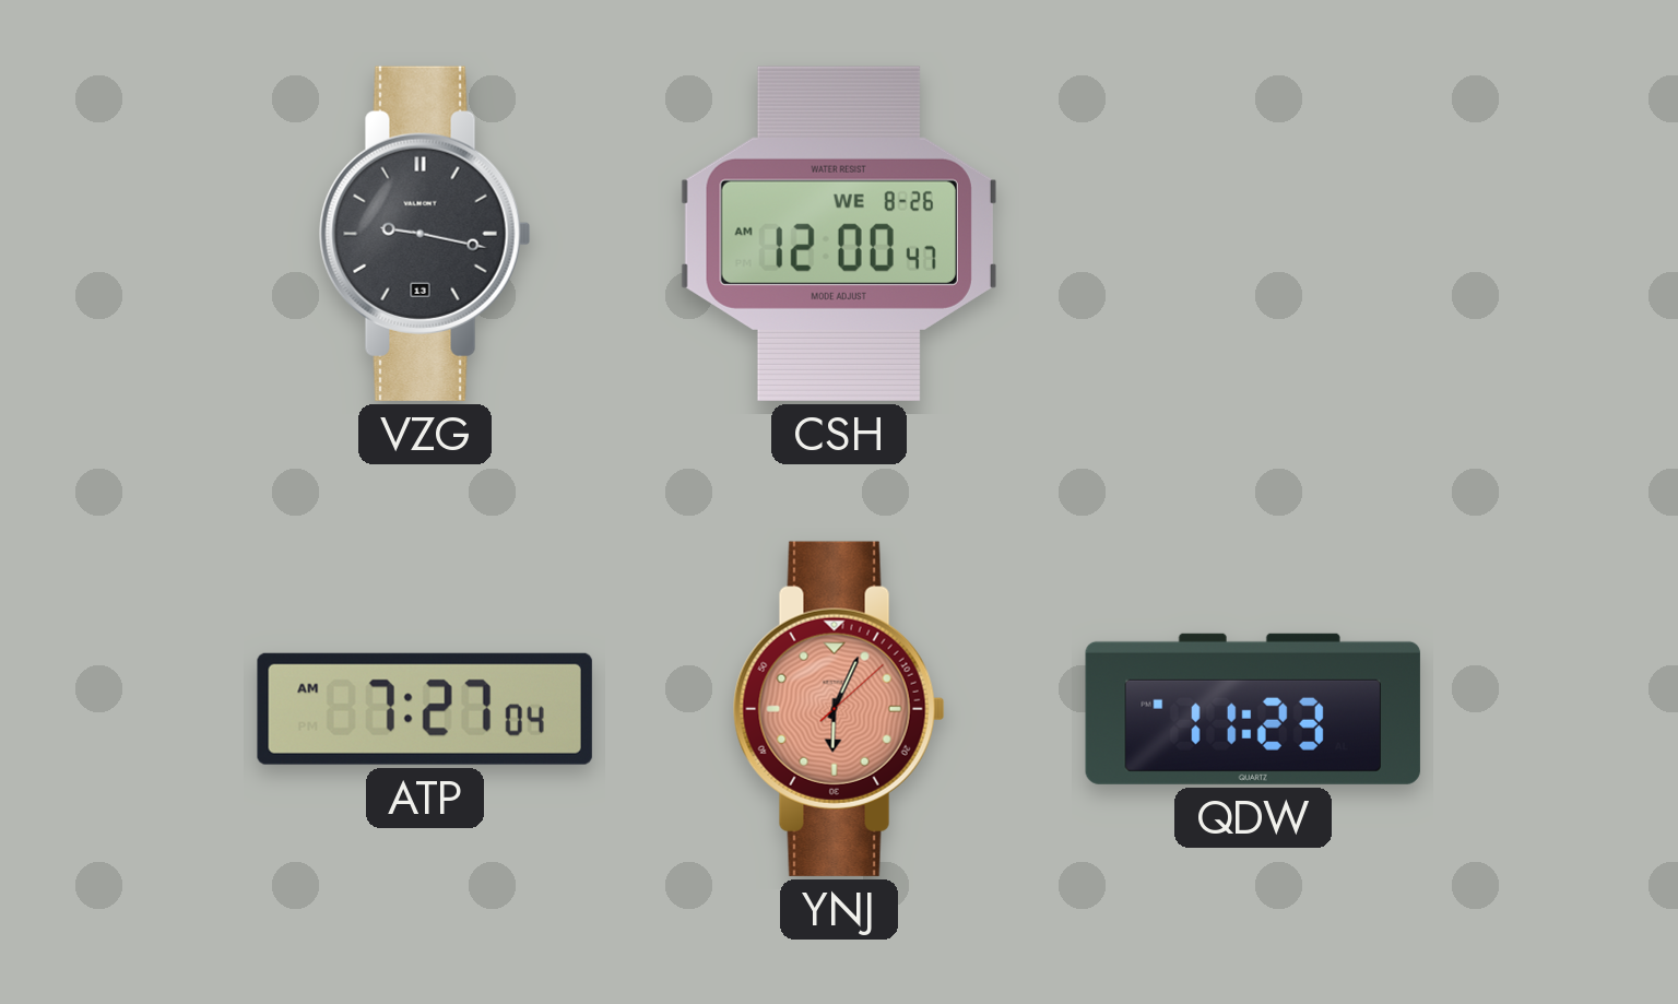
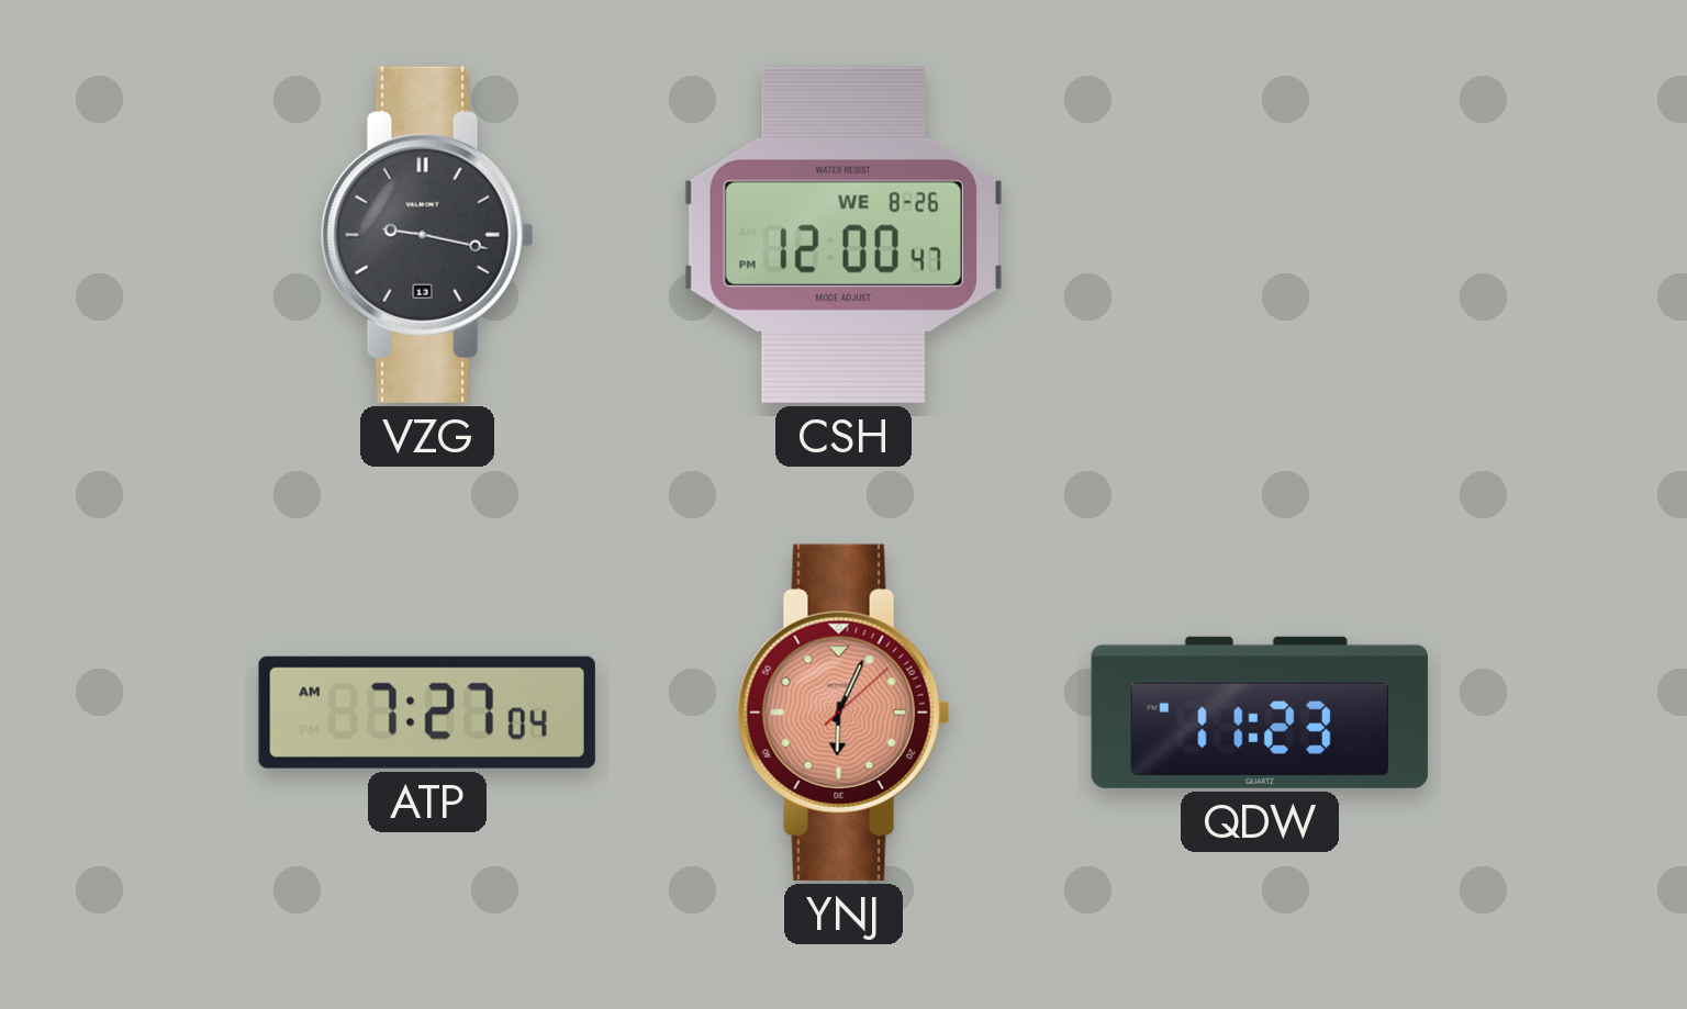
CSH: 12:00:47 AM -> 12:00:47 PM (843, 235)
